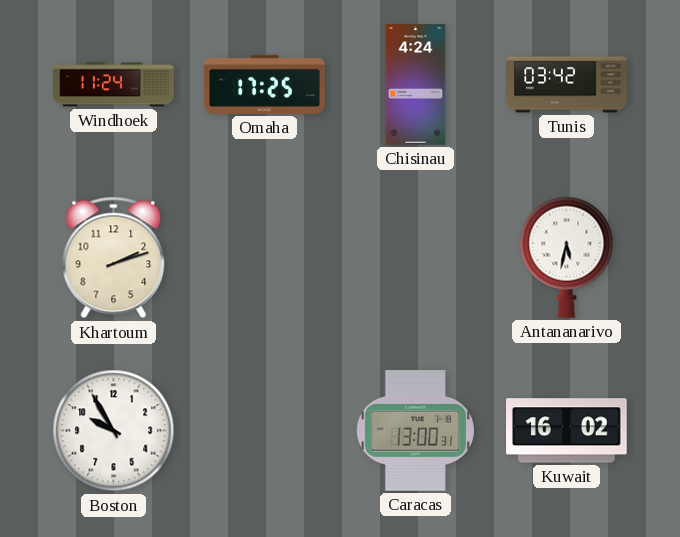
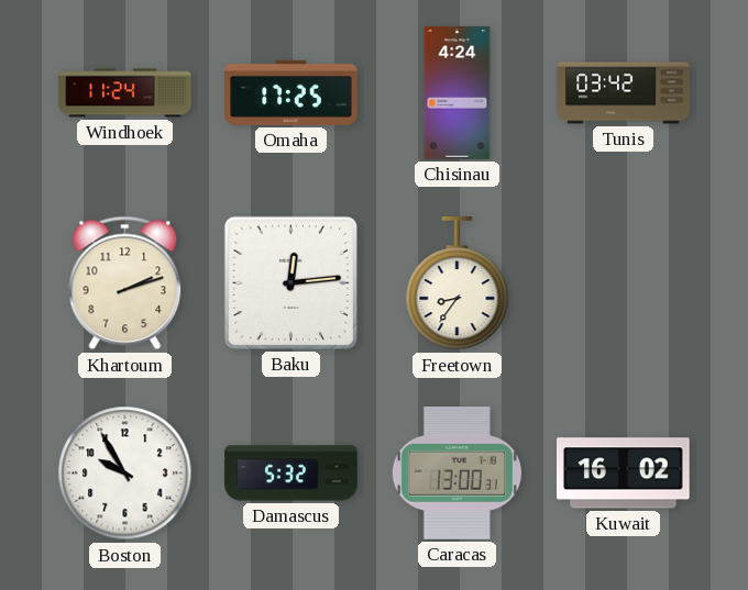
Baku: none -> 12:14 (290, 282)
Freetown: none -> 8:36 (458, 283)
Antananarivo: 5:32 -> none (567, 257)
Damascus: none -> 5:32 (291, 474)
